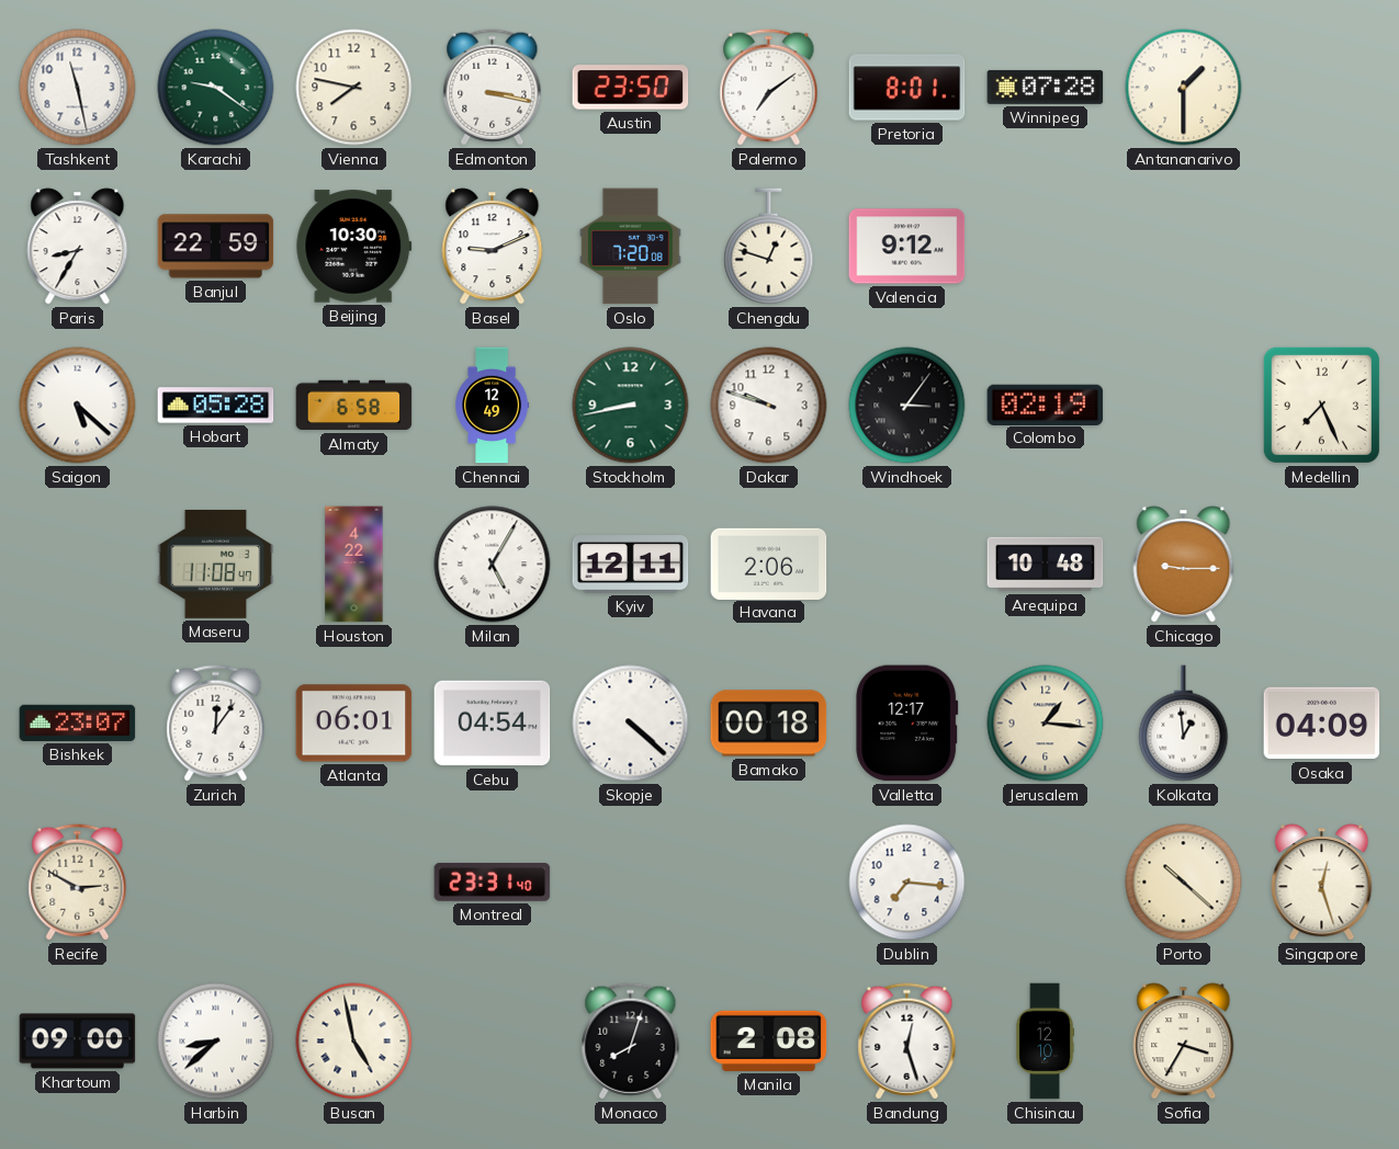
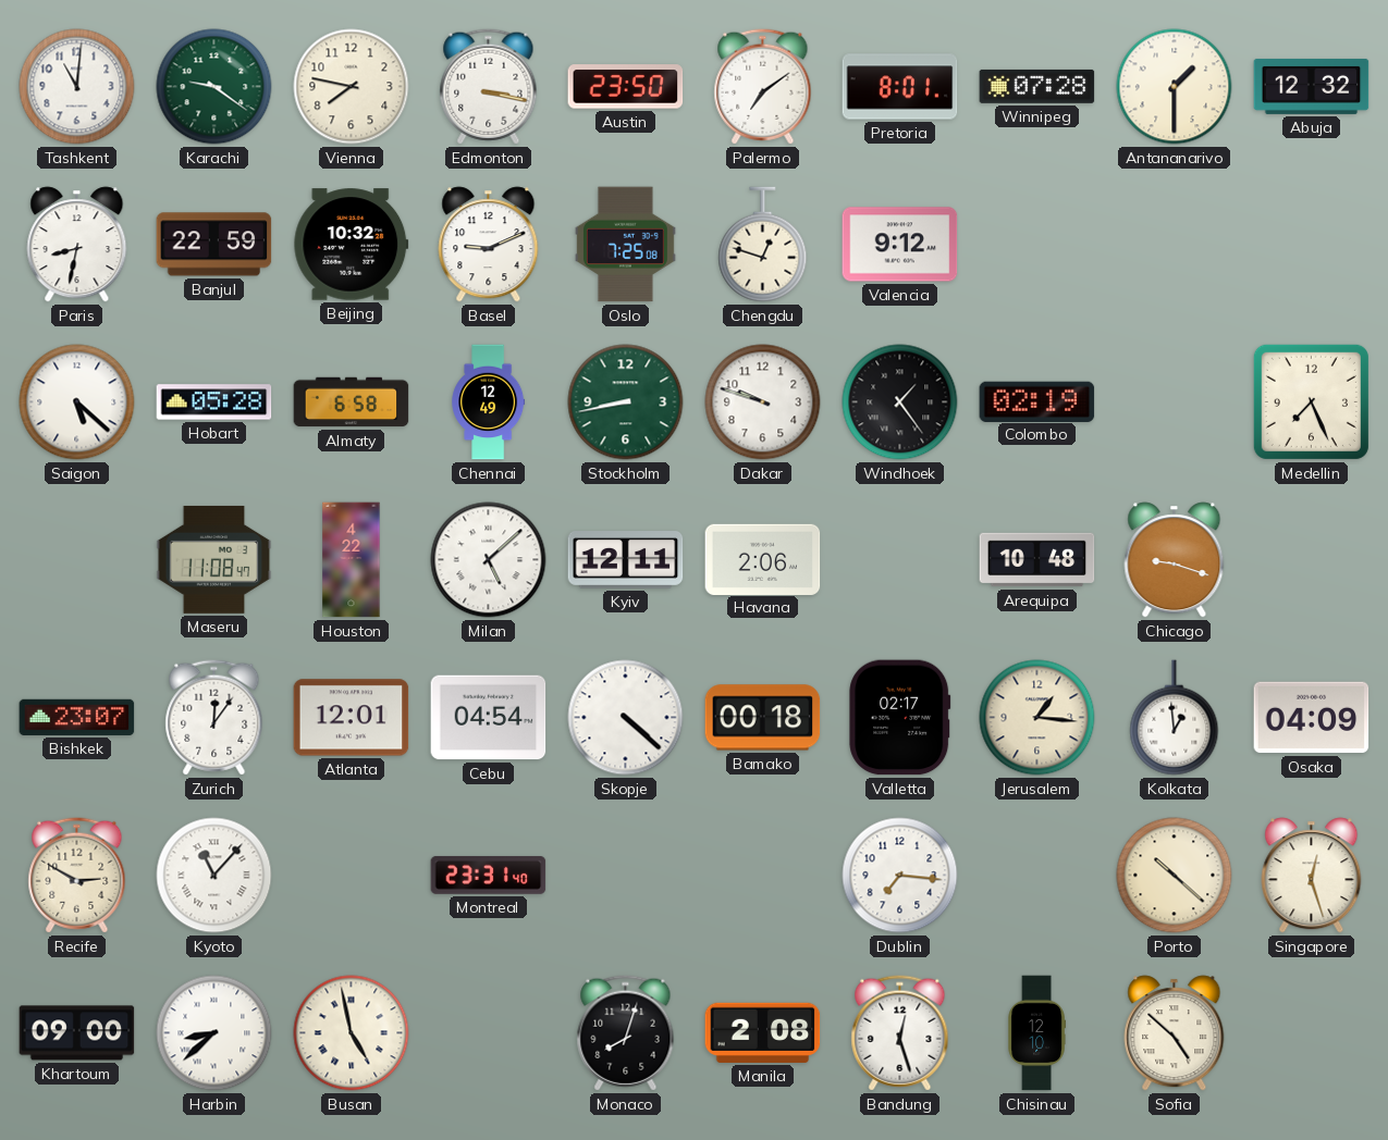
Tashkent: 11:28 -> 11:01 (77, 87)
Abuja: none -> 12:32 (1312, 86)
Paris: 8:35 -> 8:32 (77, 245)
Beijing: 10:30 -> 10:32 (352, 245)
Oslo: 7:20 -> 7:25 (625, 245)
Windhoek: 3:06 -> 1:24 (900, 402)
Milan: 5:05 -> 5:08 (489, 560)
Chicago: 9:15 -> 9:18 (1175, 560)
Atlanta: 06:01 -> 12:01 (352, 718)
Valletta: 12:17 -> 02:17 (900, 718)
Kyoto: none -> 11:07 (214, 876)
Sofia: 3:35 -> 4:52 (1175, 1033)
